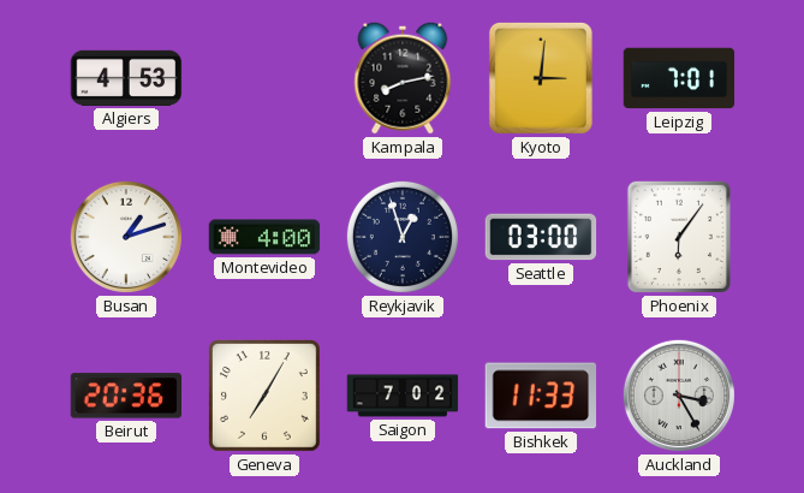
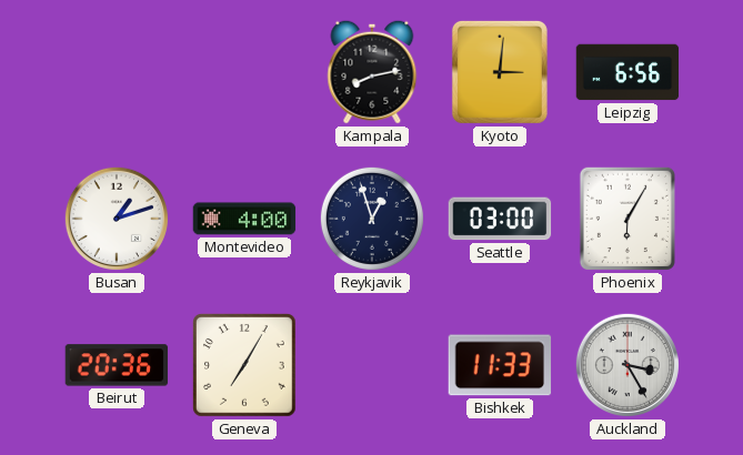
Algiers: 4:53 -> none (126, 78)
Leipzig: 7:01 -> 6:56 (627, 72)
Phoenix: 6:06 -> 6:05 (627, 219)
Saigon: 7:02 -> none (403, 396)
